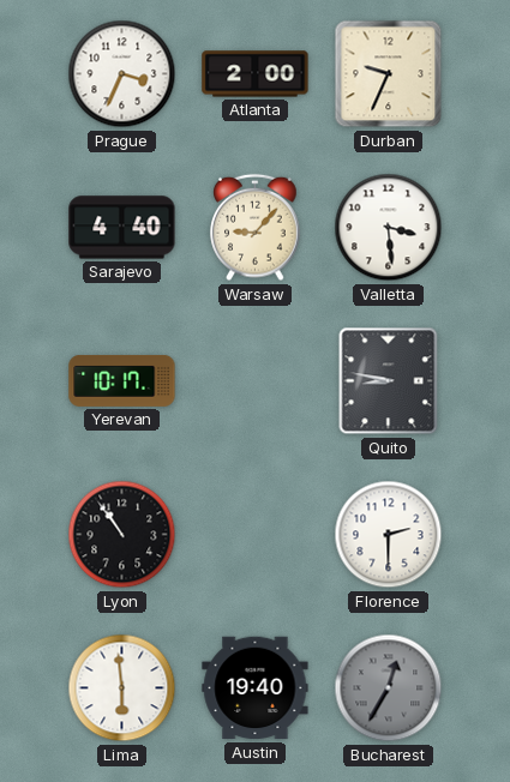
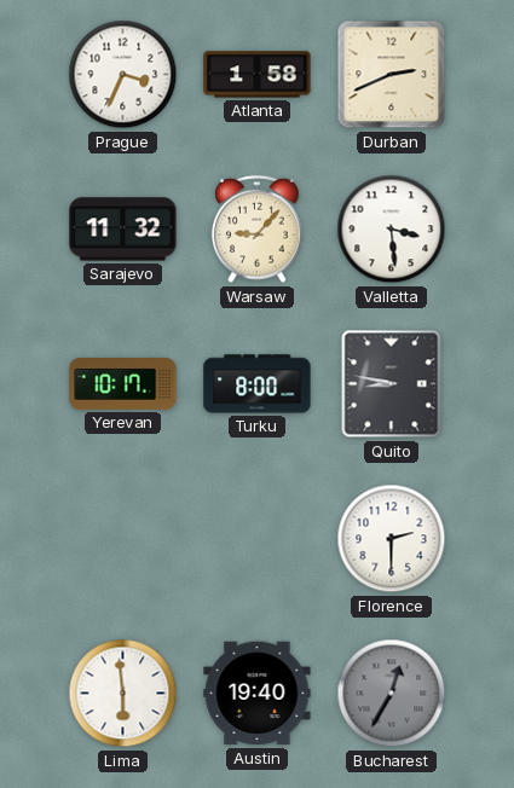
Atlanta: 2:00 -> 1:58 (258, 75)
Durban: 9:34 -> 2:41 (392, 75)
Sarajevo: 4:40 -> 11:32 (123, 230)
Turku: none -> 8:00 (258, 384)
Lyon: 10:54 -> none (122, 535)
